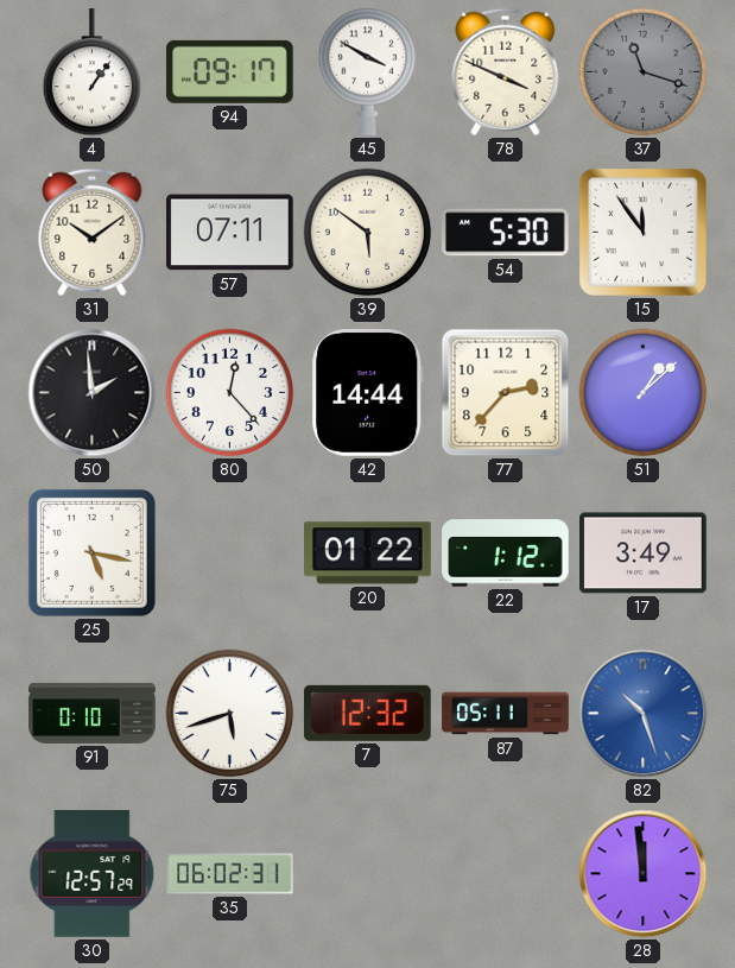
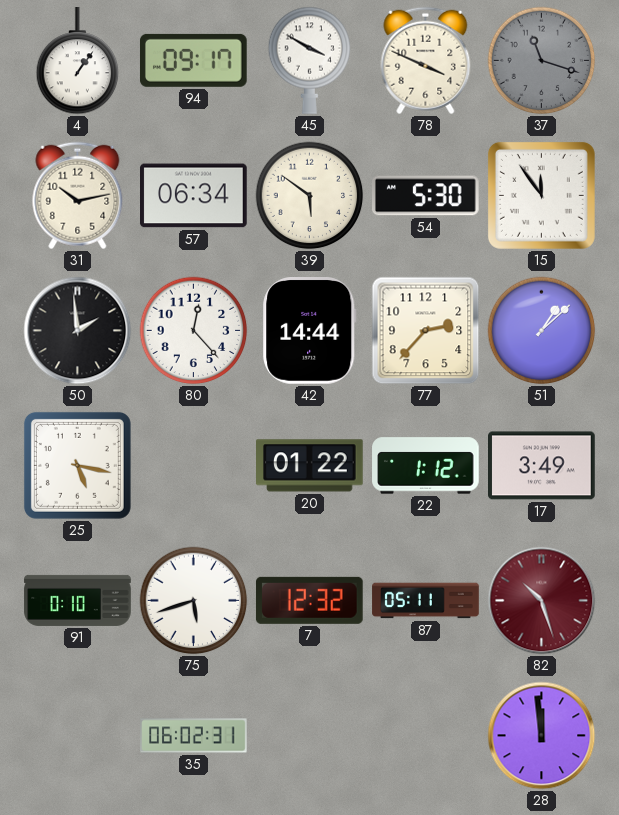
31: 10:09 -> 10:13 (78, 196)
57: 07:11 -> 06:34 (194, 196)
82 dial: blue -> burgundy (542, 601)
30: 12:57 -> none (93, 874)
